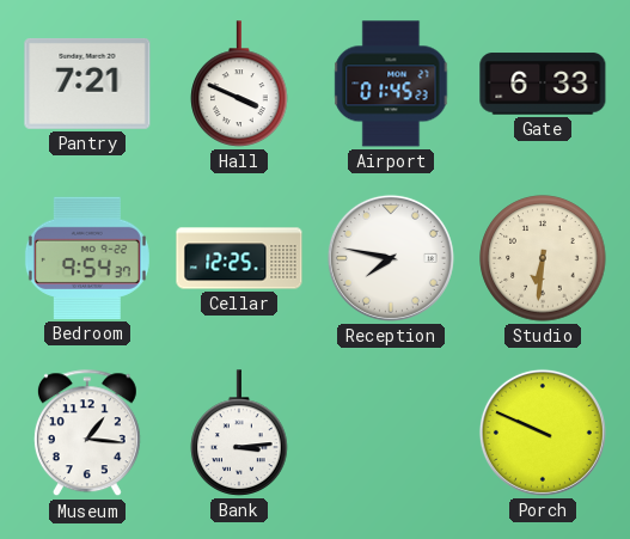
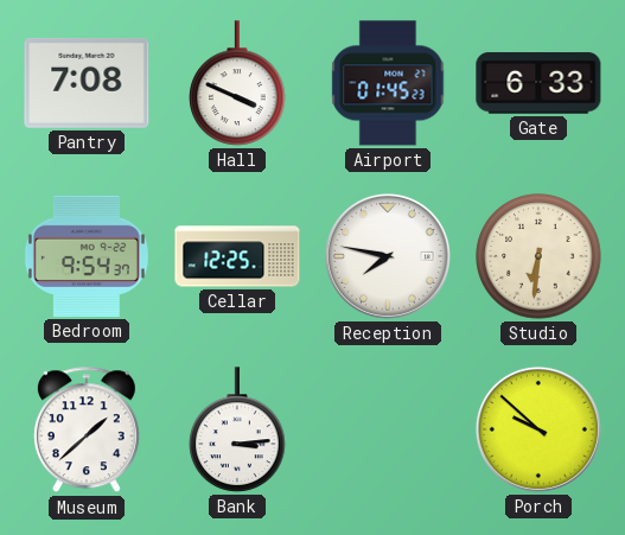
Pantry: 7:21 -> 7:08 (87, 83)
Museum: 1:16 -> 1:38 (87, 431)
Porch: 9:49 -> 9:52 (538, 429)
